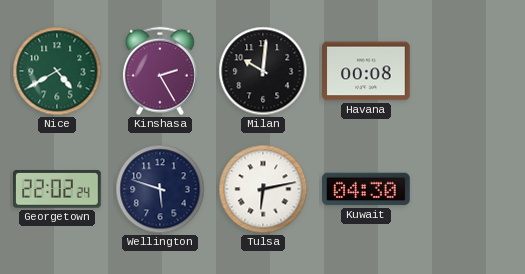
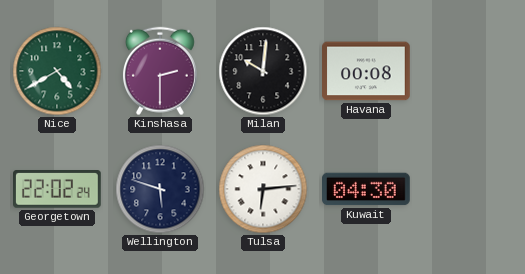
Kinshasa: 2:25 -> 2:30 (160, 71)
Tulsa: 6:13 -> 6:14 (263, 189)
